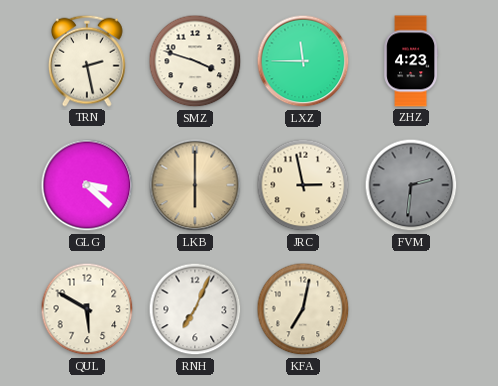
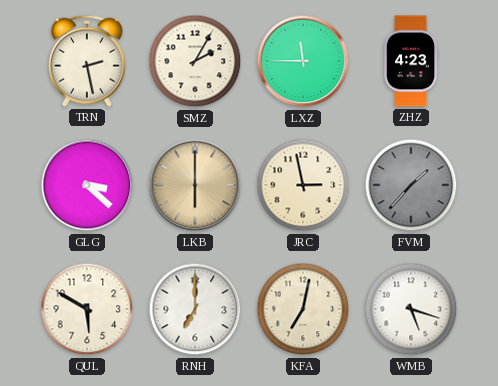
SMZ: 3:48 -> 2:05 (195, 61)
FVM: 2:31 -> 1:37 (411, 185)
RNH: 7:04 -> 7:00 (195, 309)
WMB: none -> 5:18 (411, 309)
